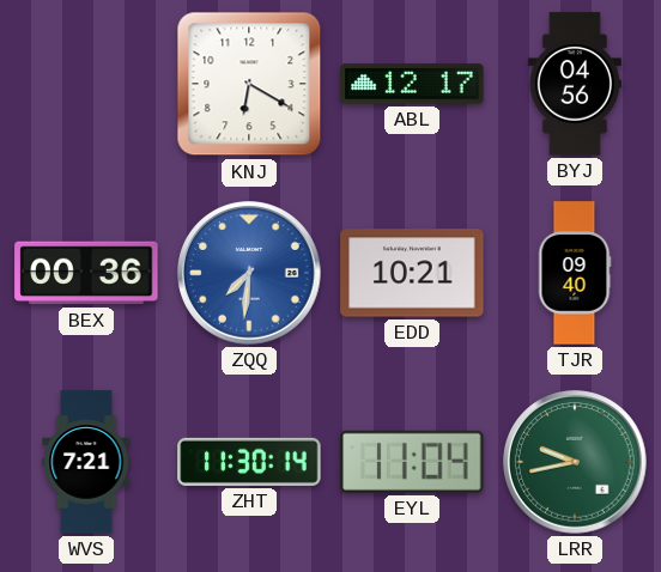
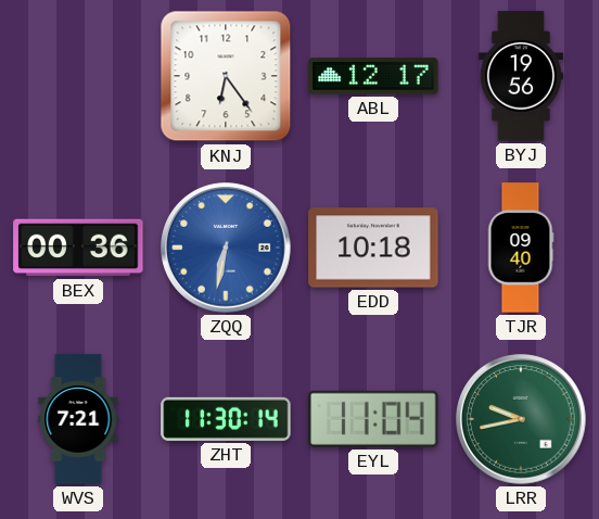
KNJ: 6:20 -> 6:24 (226, 76)
BYJ: 04:56 -> 19:56 (521, 76)
ZQQ: 7:31 -> 6:32 (226, 248)
EDD: 10:21 -> 10:18 (373, 248)
